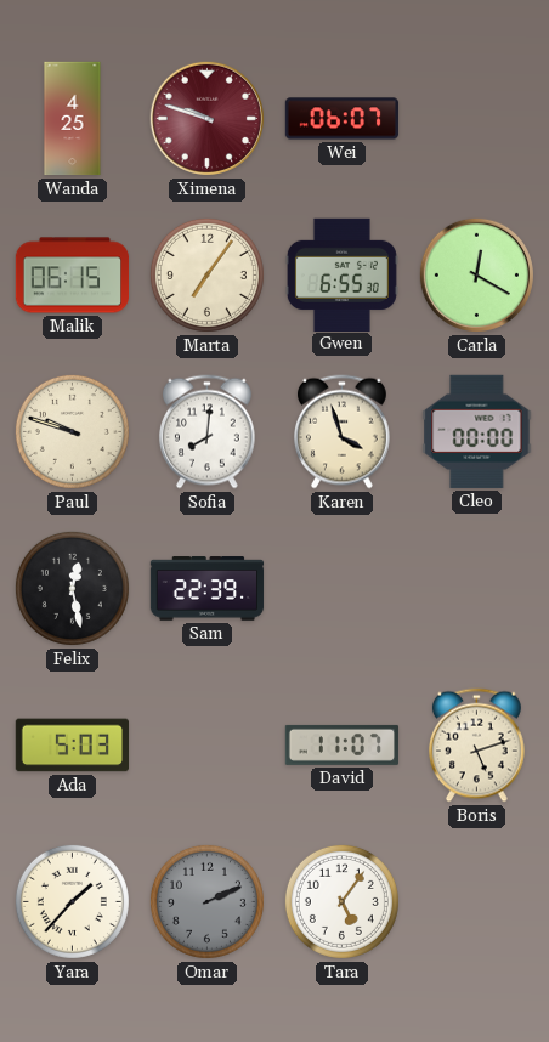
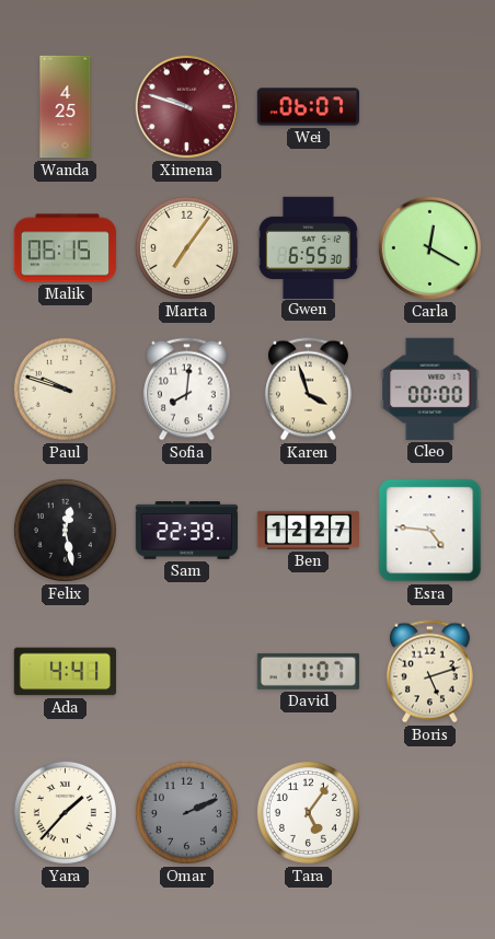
Ben: none -> 12:27 (308, 530)
Esra: none -> 4:46 (430, 531)
Ada: 5:03 -> 4:41 (65, 672)
